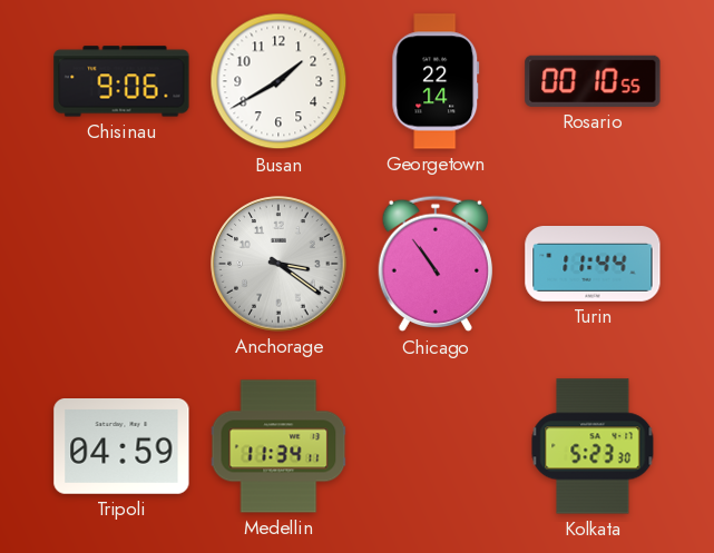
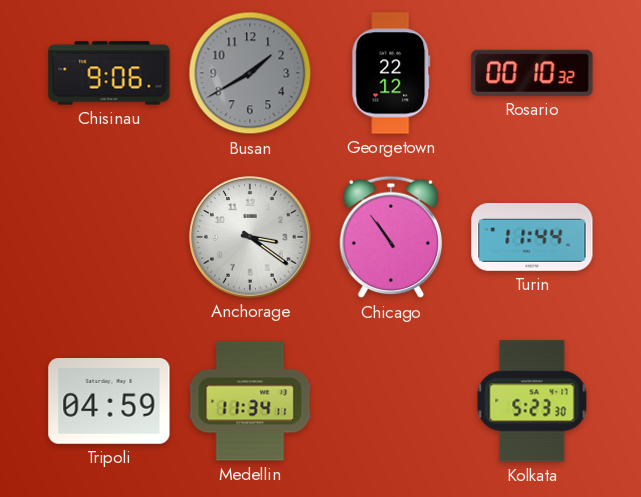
Busan dial: white -> grey (250, 73)
Georgetown: 22:14 -> 22:12 (391, 73)
Rosario: 00:10:55 -> 00:10:32 (532, 73)
